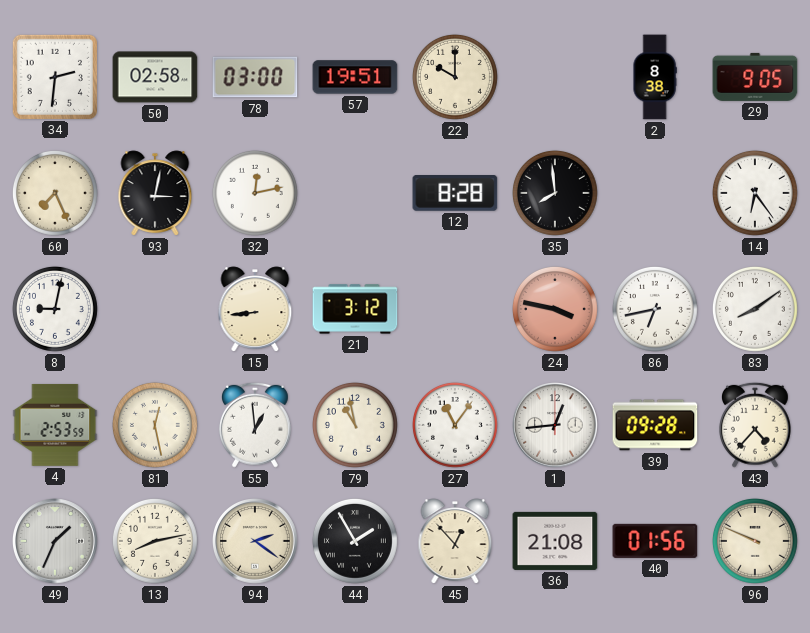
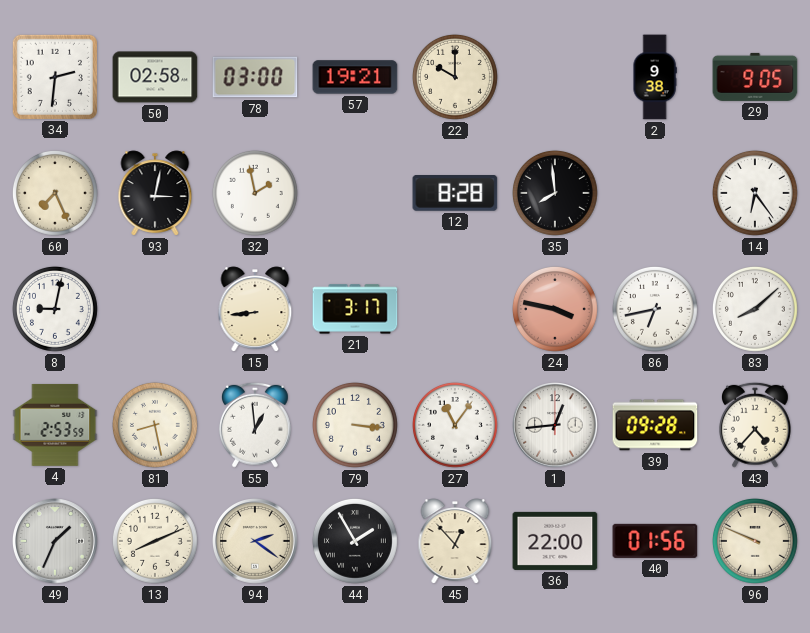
57: 19:51 -> 19:21 (355, 77)
2: 8:38 -> 9:38 (655, 77)
32: 12:13 -> 1:58 (255, 193)
21: 3:12 -> 3:17 (355, 309)
83: 8:09 -> 8:08 (755, 309)
81: 12:28 -> 8:28 (155, 425)
79: 10:58 -> 3:16 (355, 425)
13: 8:13 -> 8:11 (155, 541)
36: 21:08 -> 22:00 (555, 541)
